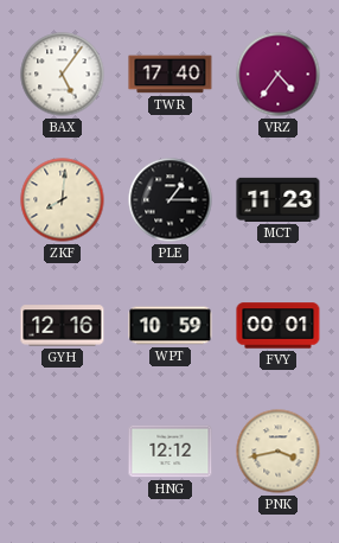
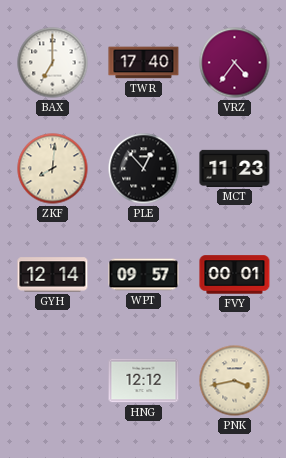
BAX: 5:06 -> 7:00 (53, 63)
PLE: 1:15 -> 12:53 (144, 169)
GYH: 12:16 -> 12:14 (53, 275)
WPT: 10:59 -> 09:57 (144, 275)
